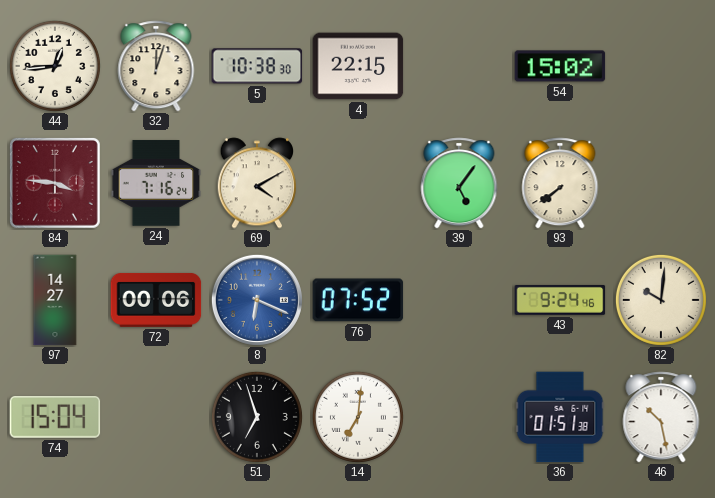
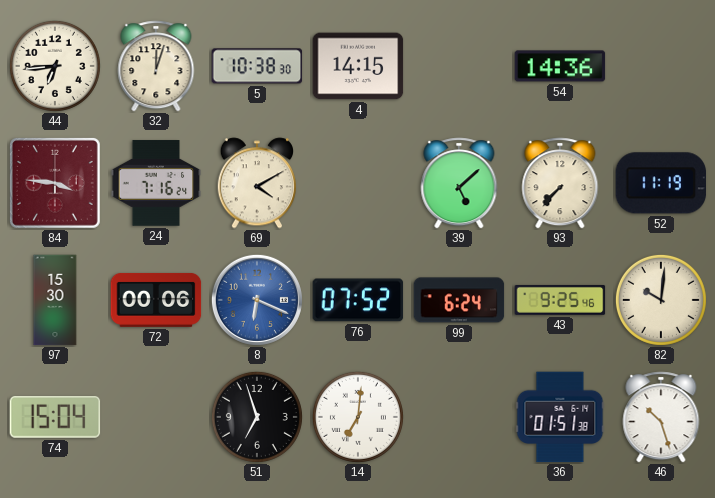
44: 12:44 -> 6:44 (55, 66)
4: 22:15 -> 14:15 (358, 66)
54: 15:02 -> 14:36 (560, 66)
39: 5:06 -> 5:08 (459, 183)
93: 7:39 -> 7:37 (560, 183)
52: none -> 11:19 (661, 183)
97: 14:27 -> 15:30 (55, 300)
99: none -> 6:24 (459, 300)
43: 9:24 -> 9:25 (560, 300)
46: 10:28 -> 10:27 (661, 417)
